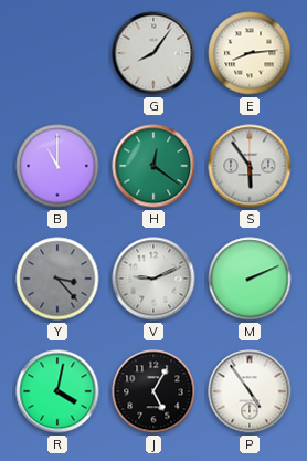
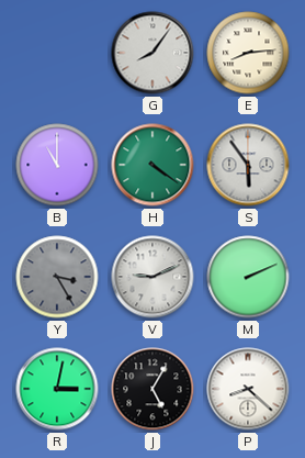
H: 12:21 -> 4:21 (152, 165)
Y: 3:23 -> 3:25 (57, 277)
R: 4:02 -> 3:02 (57, 389)
P: 4:54 -> 8:22 (248, 389)
